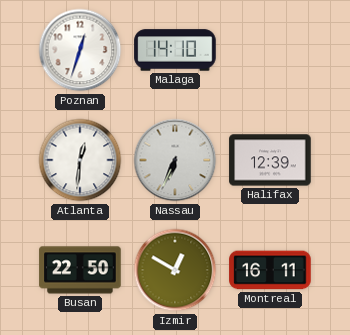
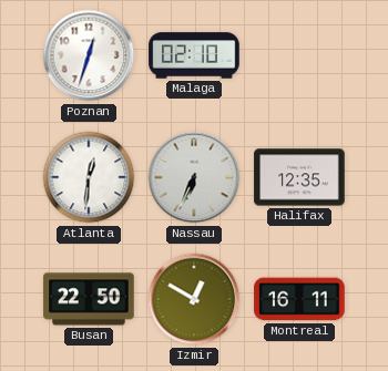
Malaga: 14:10 -> 02:10 (194, 55)
Halifax: 12:39 -> 12:35 (299, 177)
